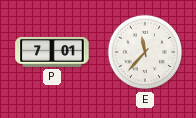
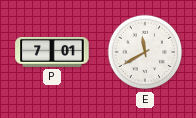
E: 11:37 -> 11:40 (145, 52)
